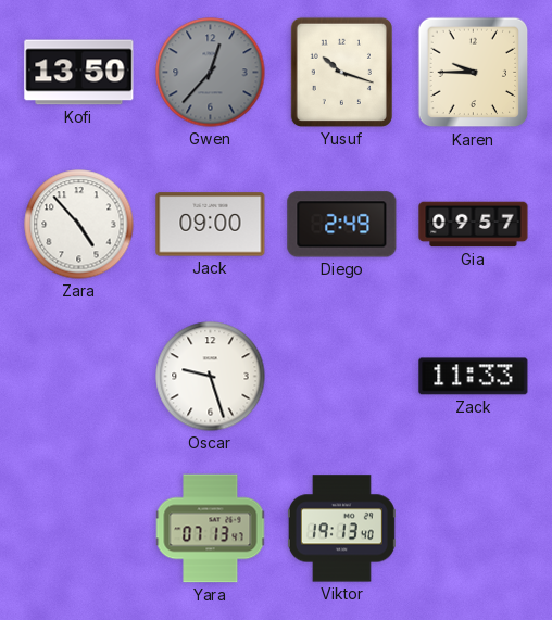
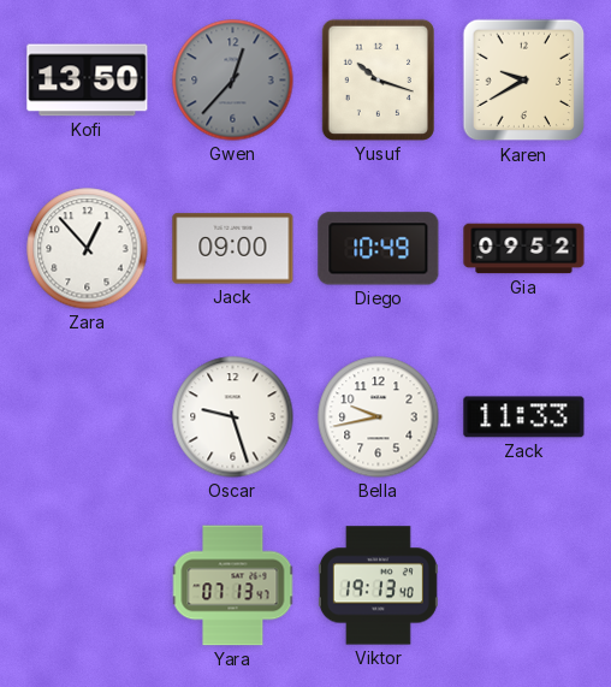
Karen: 9:45 -> 9:40 (524, 81)
Zara: 4:53 -> 12:53 (88, 249)
Diego: 2:49 -> 10:49 (379, 249)
Gia: 09:57 -> 09:52 (524, 249)
Bella: none -> 9:43 (379, 417)
